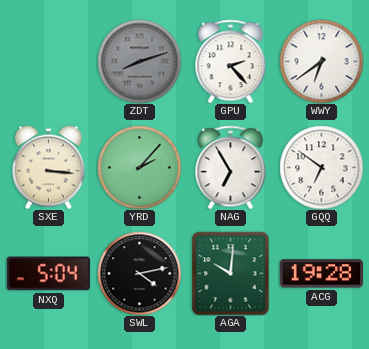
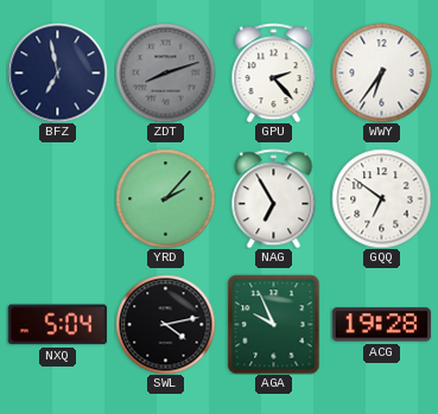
BFZ: none -> 6:58 (57, 72)
WWY: 6:39 -> 6:36 (381, 72)
SXE: 3:16 -> none (48, 167)
AGA: 10:01 -> 9:56 (274, 324)
